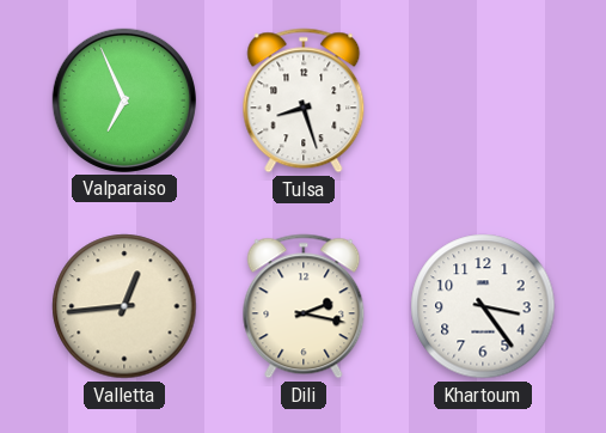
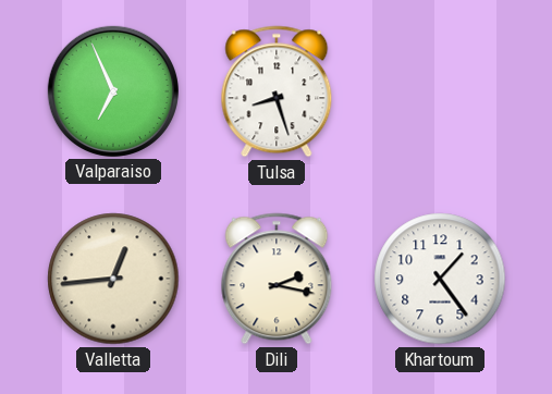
Khartoum: 3:24 -> 1:24 (440, 279)
